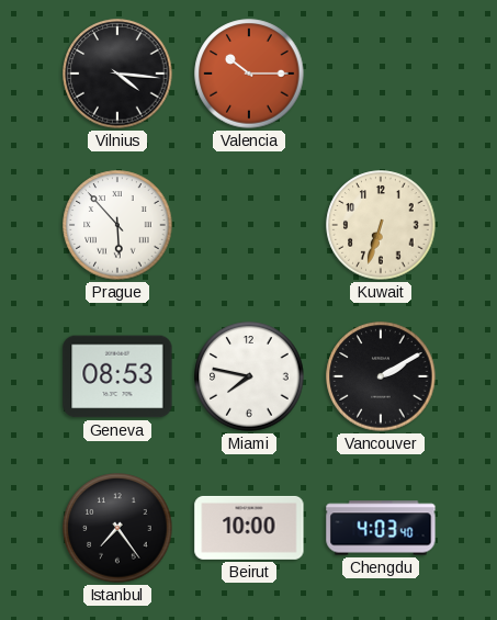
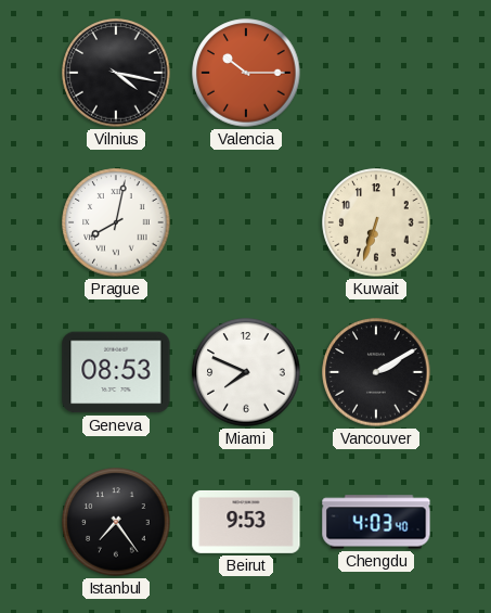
Vilnius: 4:16 -> 4:17 (116, 73)
Prague: 5:53 -> 8:02 (116, 222)
Miami: 7:47 -> 7:49 (246, 372)
Beirut: 10:00 -> 9:53 (246, 522)
